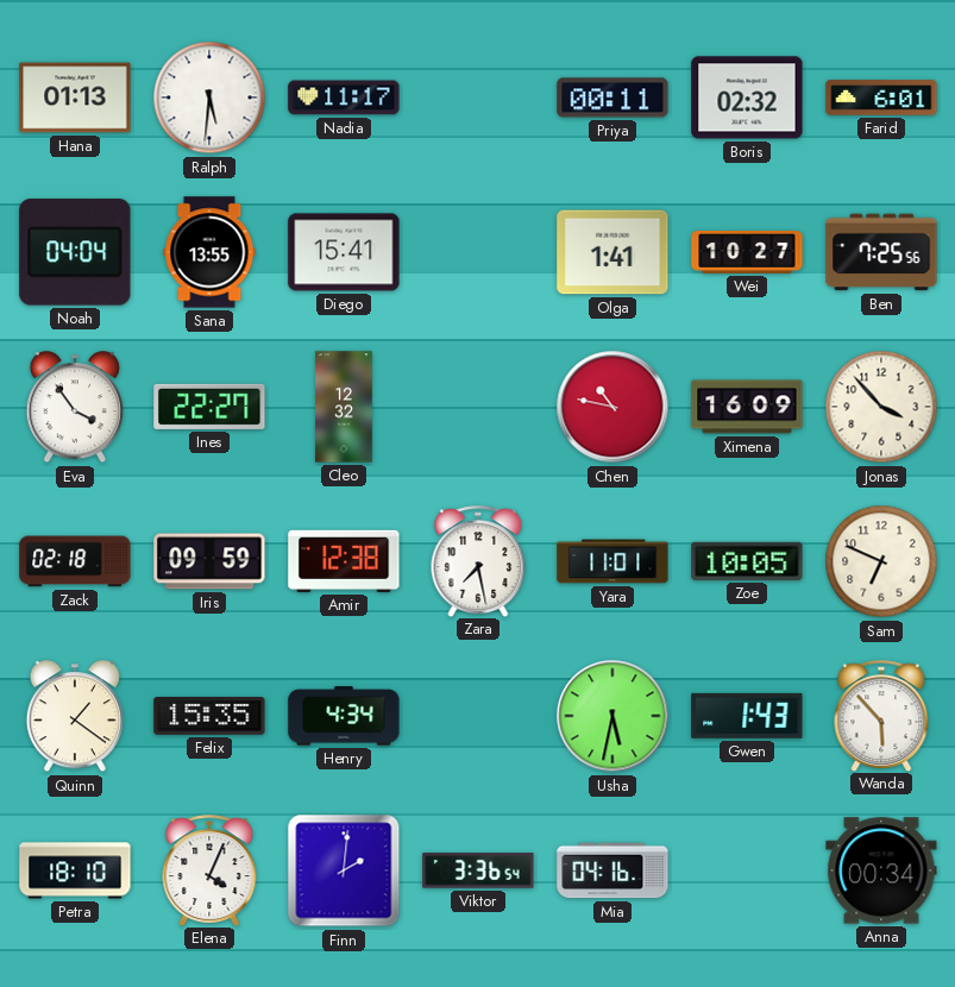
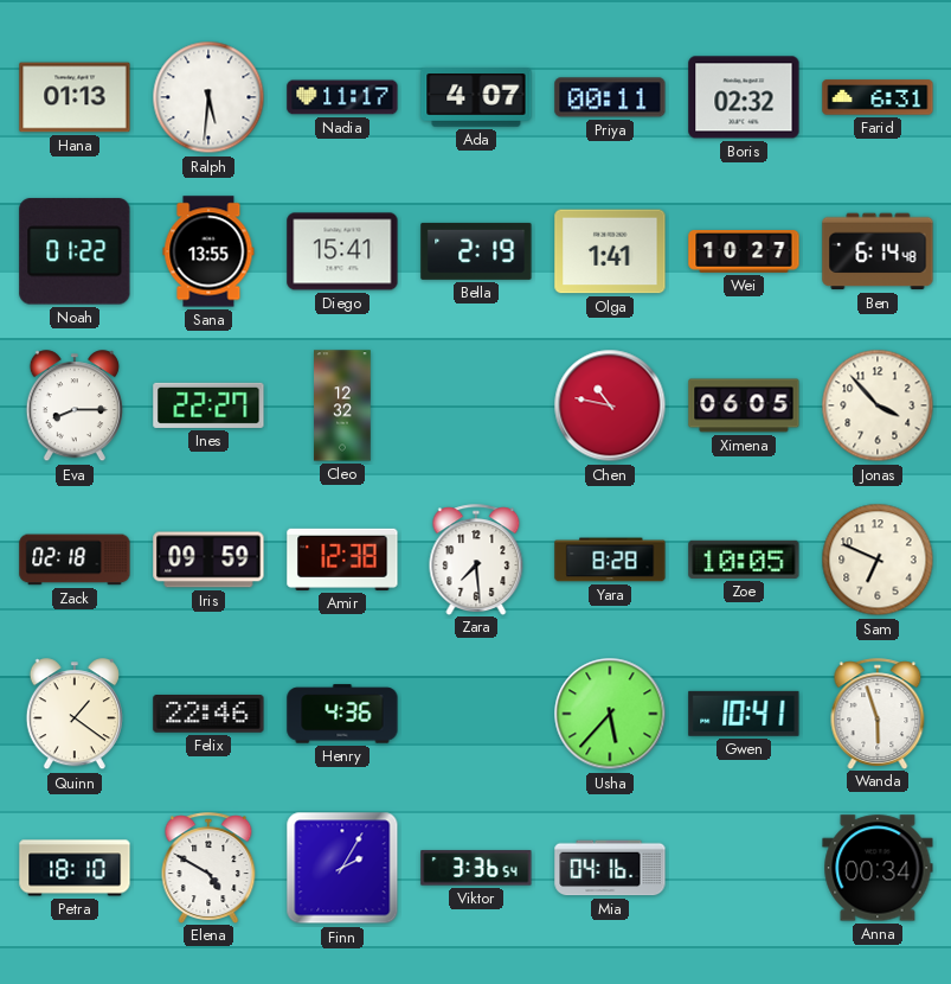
Ada: none -> 4:07 (476, 98)
Farid: 6:01 -> 6:31 (878, 97)
Noah: 04:04 -> 01:22 (75, 251)
Bella: none -> 2:19 (476, 251)
Ben: 7:25 -> 6:14 (878, 251)
Eva: 3:54 -> 8:15 (75, 407)
Ximena: 16:09 -> 06:05 (744, 405)
Zara: 7:28 -> 7:29 (476, 560)
Yara: 11:01 -> 8:28 (610, 560)
Felix: 15:35 -> 22:46 (208, 715)
Henry: 4:34 -> 4:36 (342, 714)
Usha: 5:32 -> 5:37 (610, 714)
Gwen: 1:43 -> 10:41 (744, 714)
Wanda: 5:53 -> 5:57 (878, 714)
Elena: 4:04 -> 4:50 (208, 868)
Finn: 2:01 -> 2:05 (342, 868)
